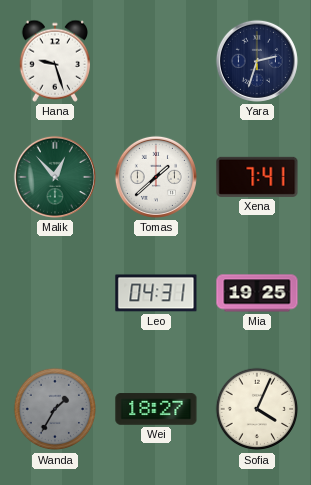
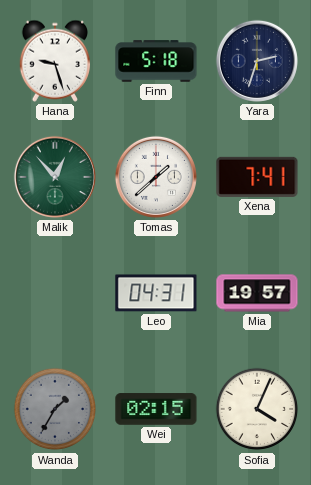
Finn: none -> 5:18 (156, 61)
Mia: 19:25 -> 19:57 (257, 293)
Wei: 18:27 -> 02:15 (156, 409)
